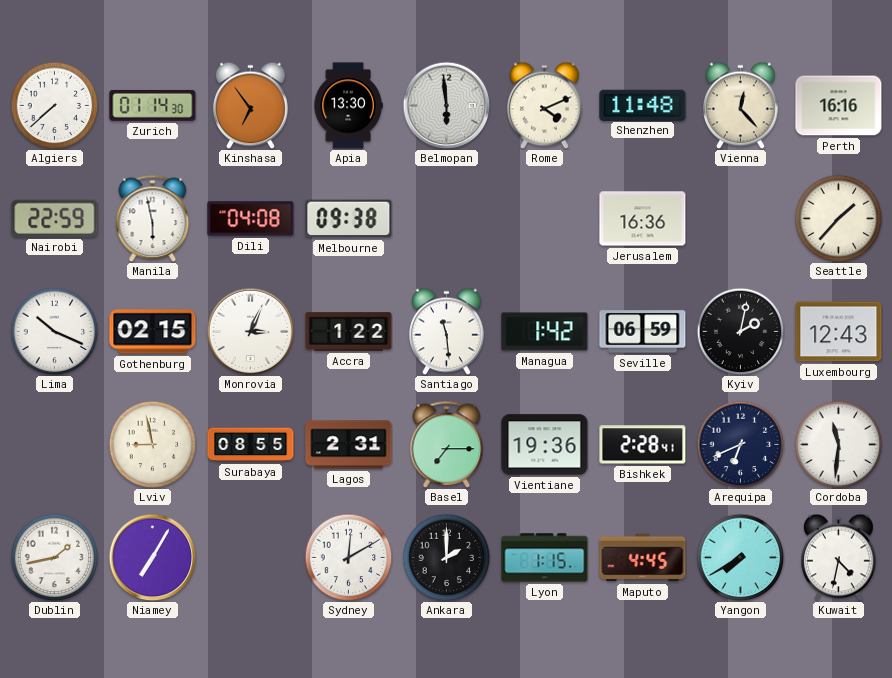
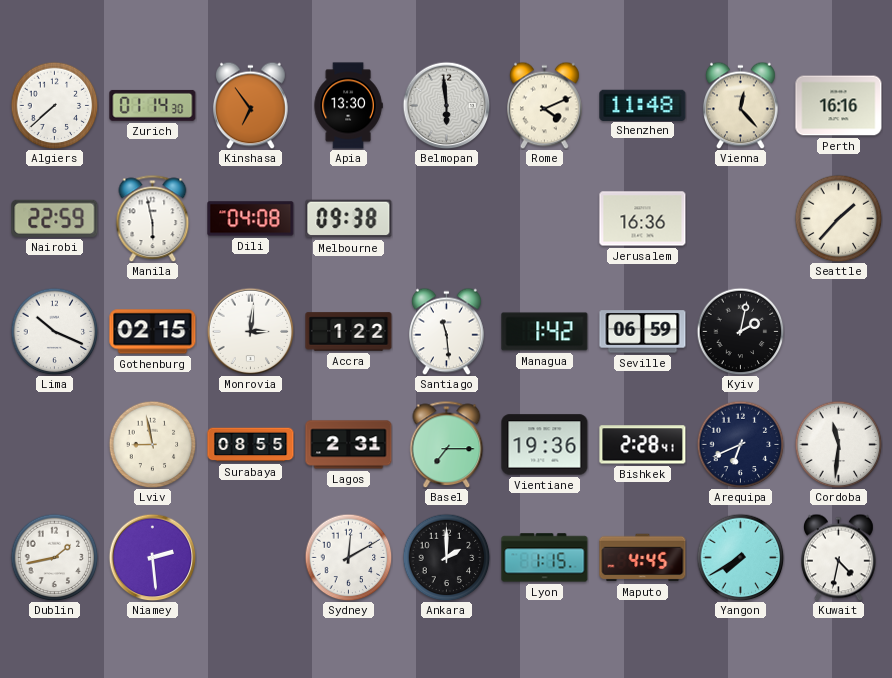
Monrovia: 3:04 -> 3:01 (250, 331)
Luxembourg: 12:43 -> none (839, 332)
Niamey: 7:05 -> 2:29 (152, 557)
